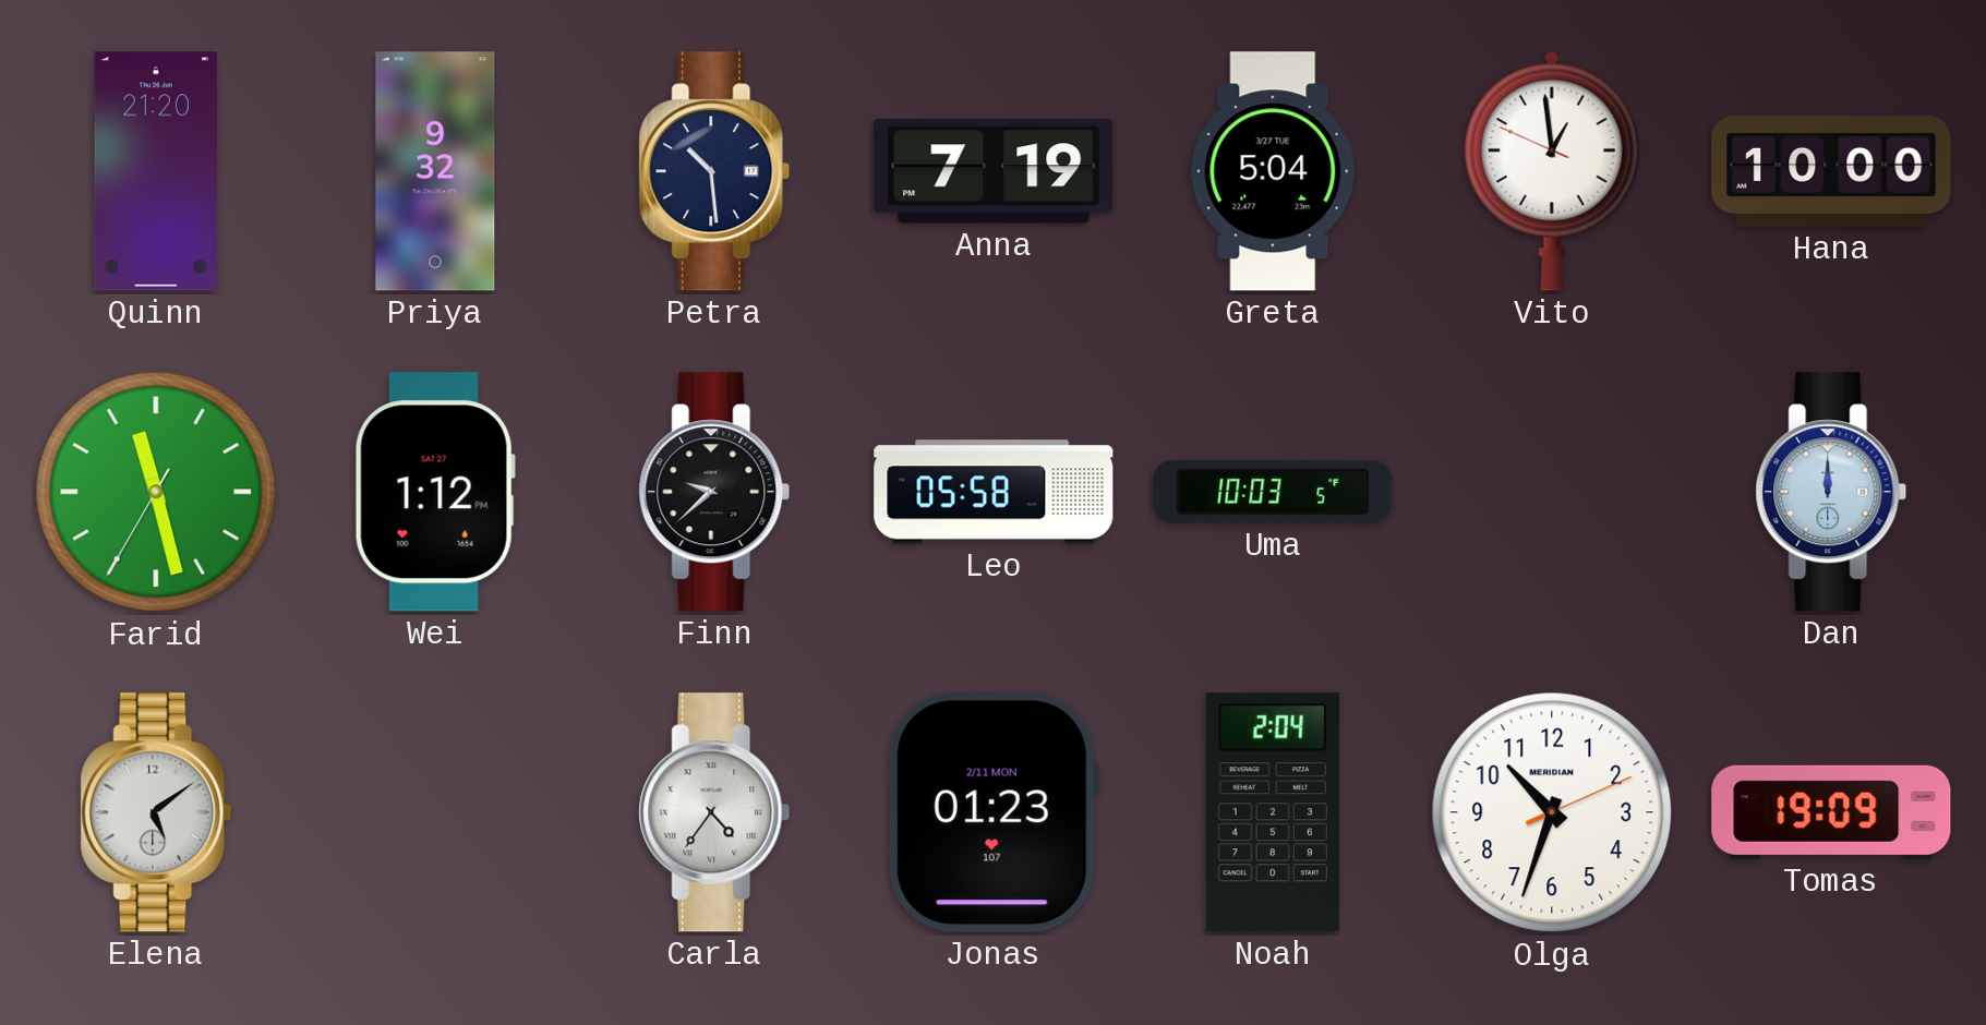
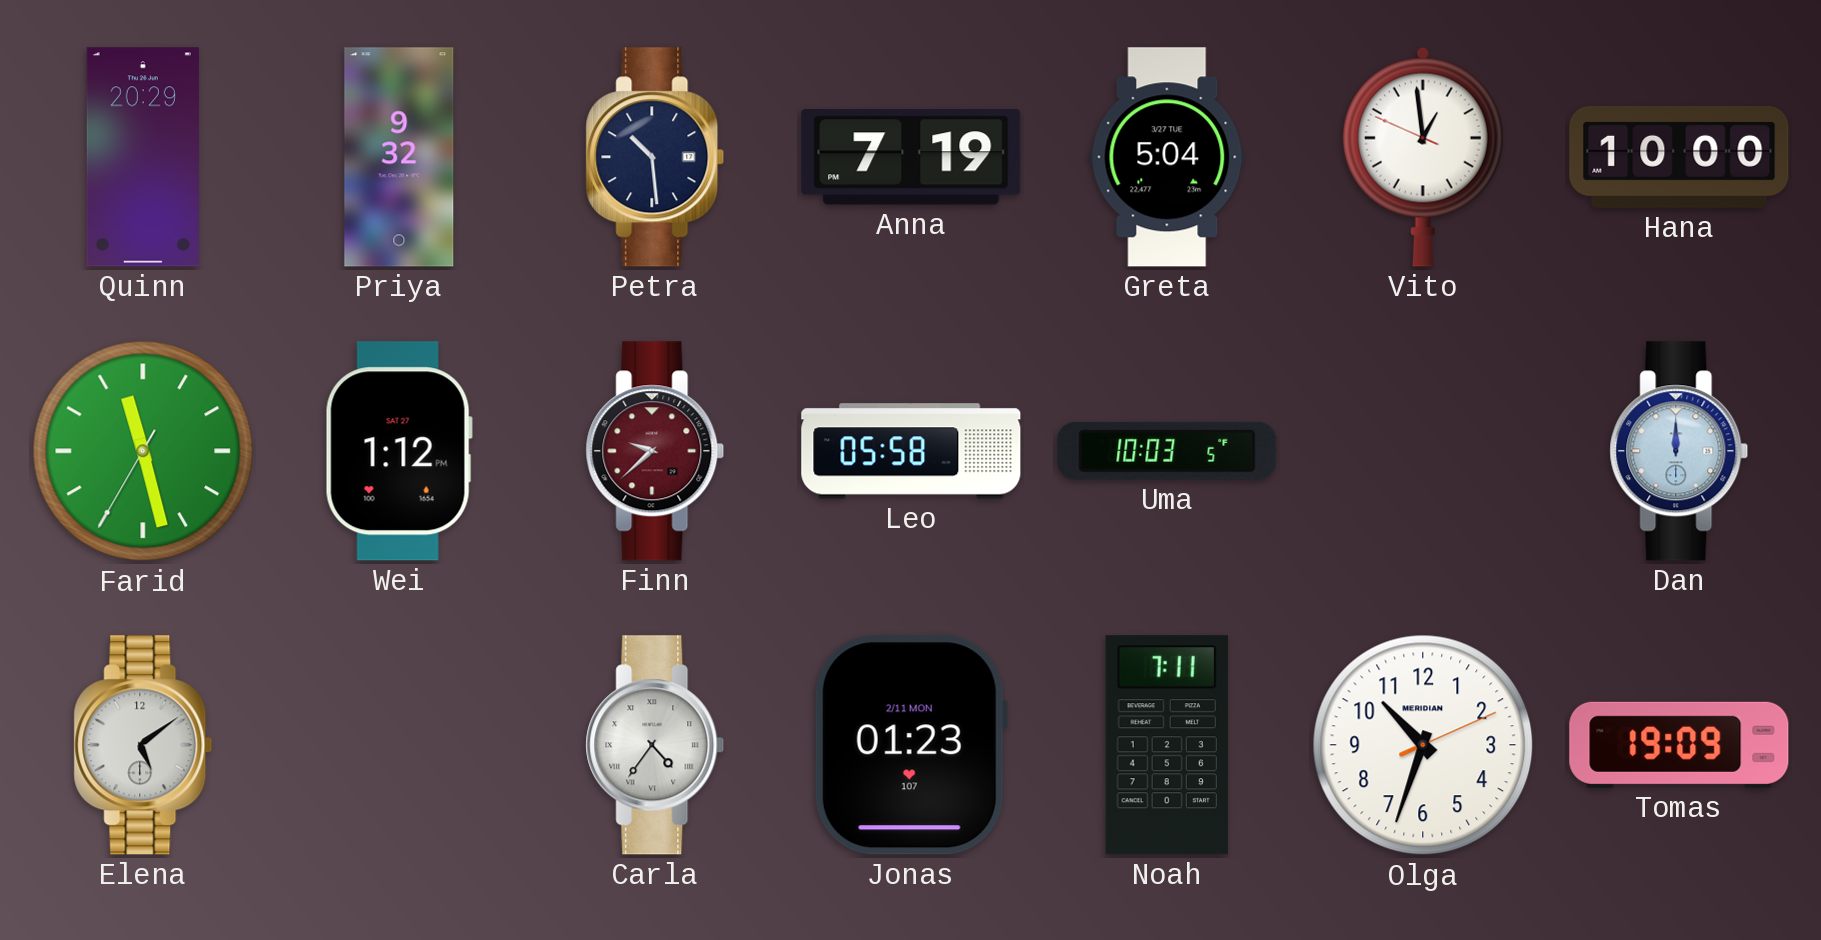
Quinn: 21:20 -> 20:29 (143, 157)
Finn dial: black -> burgundy (655, 451)
Noah: 2:04 -> 7:11 (1167, 745)
